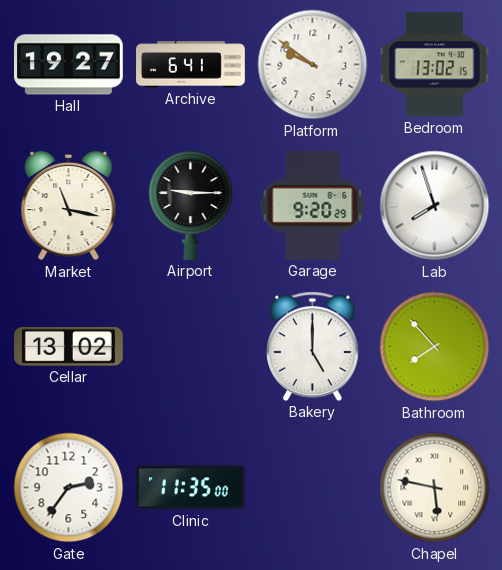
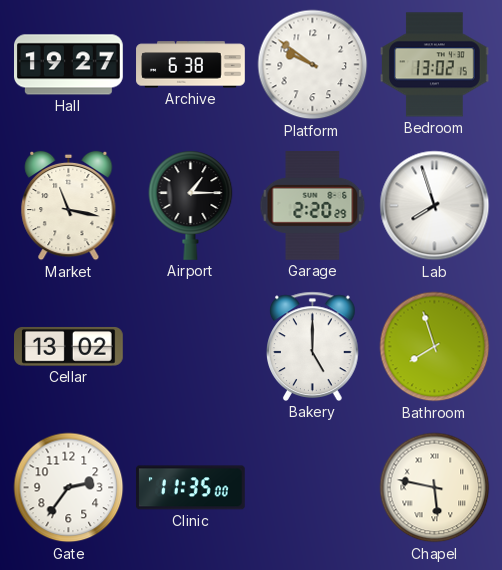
Archive: 6:41 -> 6:38 (191, 65)
Airport: 9:15 -> 1:15 (191, 205)
Garage: 9:20 -> 2:20 (313, 206)
Bathroom: 7:53 -> 7:57 (435, 347)
